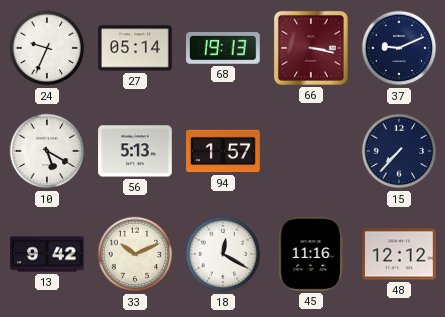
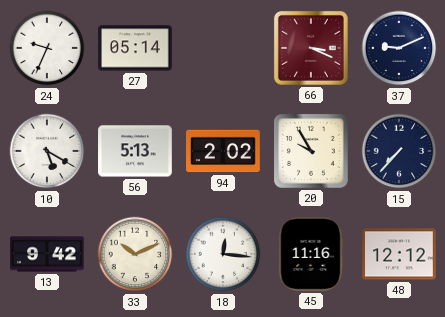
68: 19:13 -> none (224, 49)
66: 3:17 -> 3:19 (311, 48)
94: 1:57 -> 2:02 (223, 151)
20: none -> 9:55 (311, 151)
18: 12:20 -> 12:16 (223, 254)
